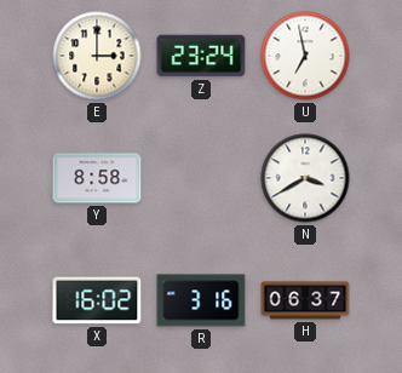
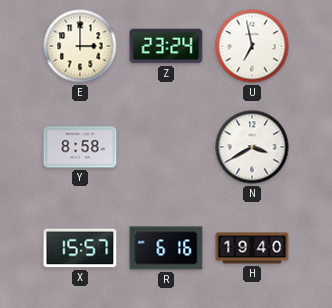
X: 16:02 -> 15:57 (80, 248)
R: 3:16 -> 6:16 (166, 248)
H: 06:37 -> 19:40 (252, 248)
